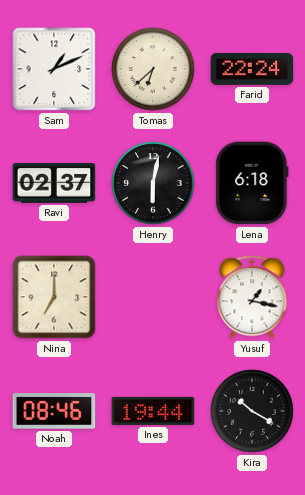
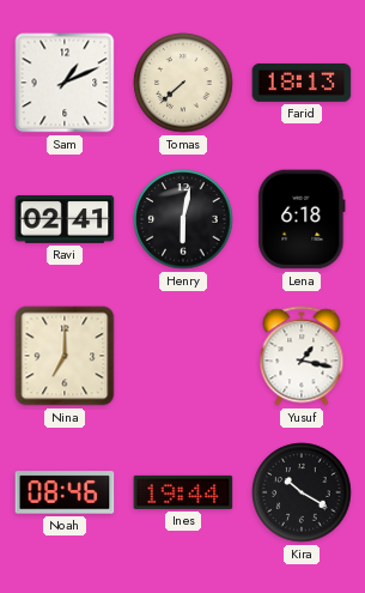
Tomas: 6:38 -> 7:38 (183, 83)
Farid: 22:24 -> 18:13 (302, 83)
Ravi: 02:37 -> 02:41 (65, 219)
